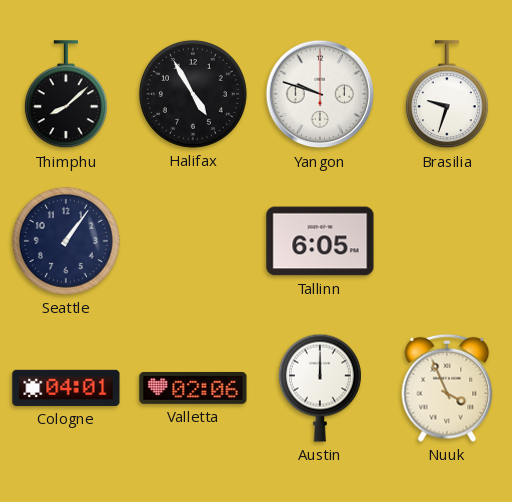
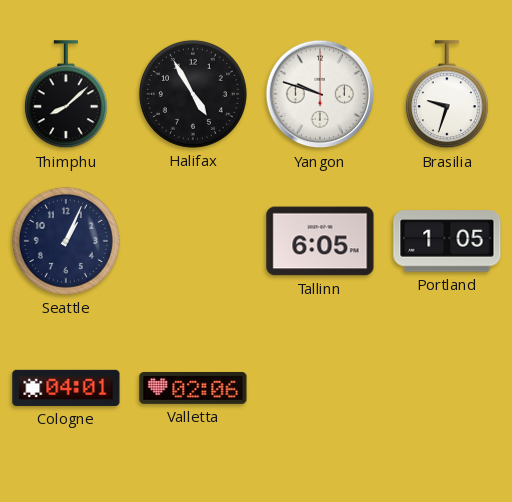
Seattle: 1:06 -> 1:04 (66, 241)
Portland: none -> 1:05 (447, 241)
Austin: 12:00 -> none (320, 388)
Nuuk: 3:56 -> none (447, 388)
